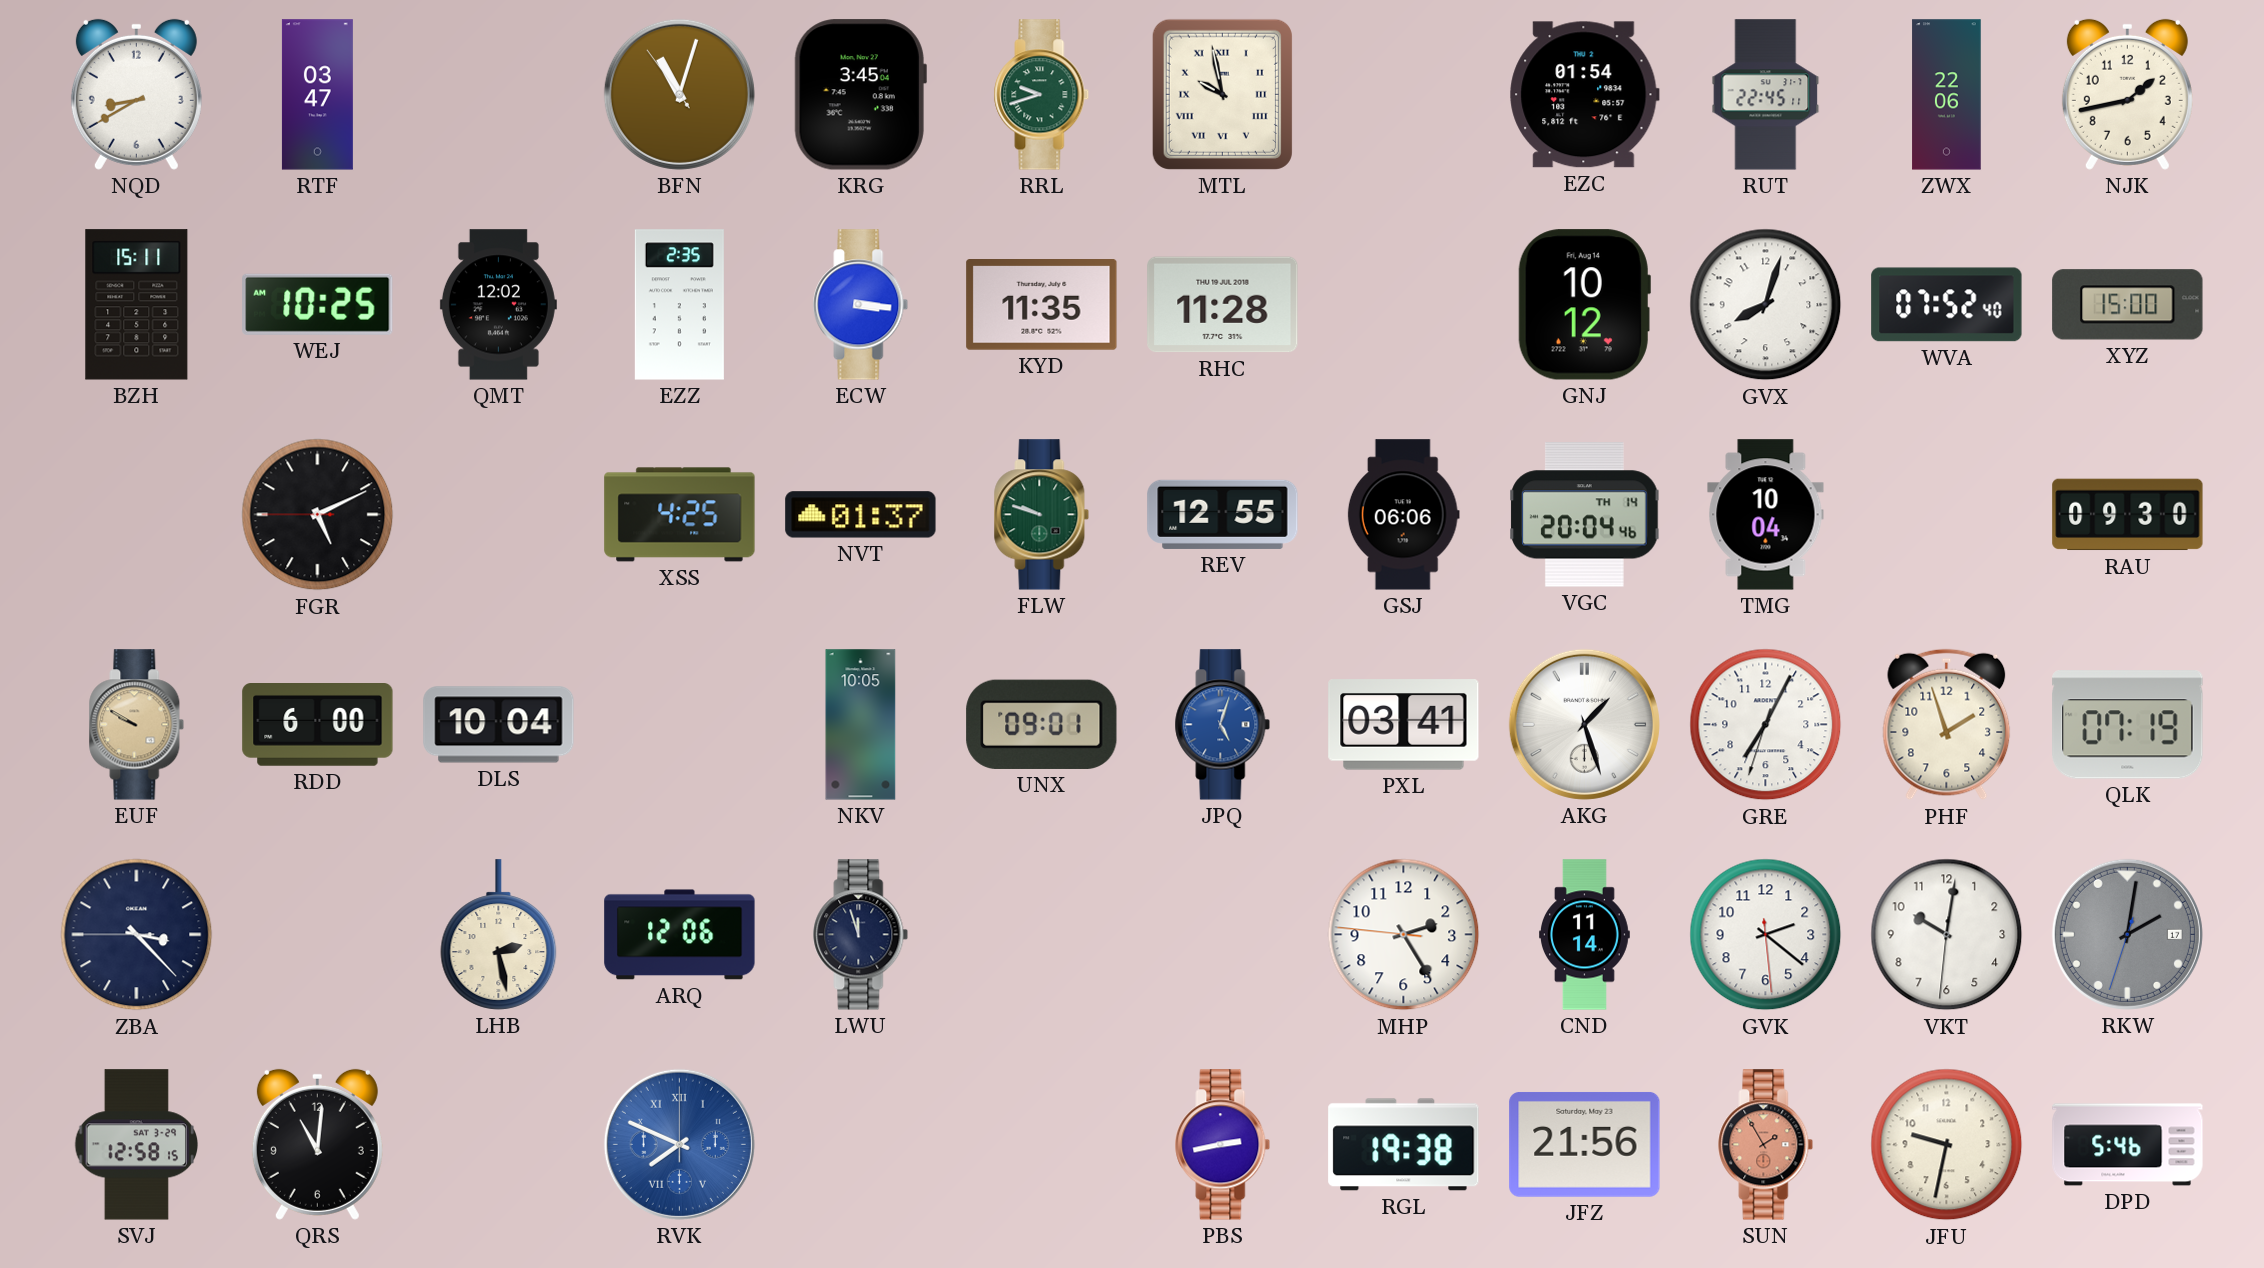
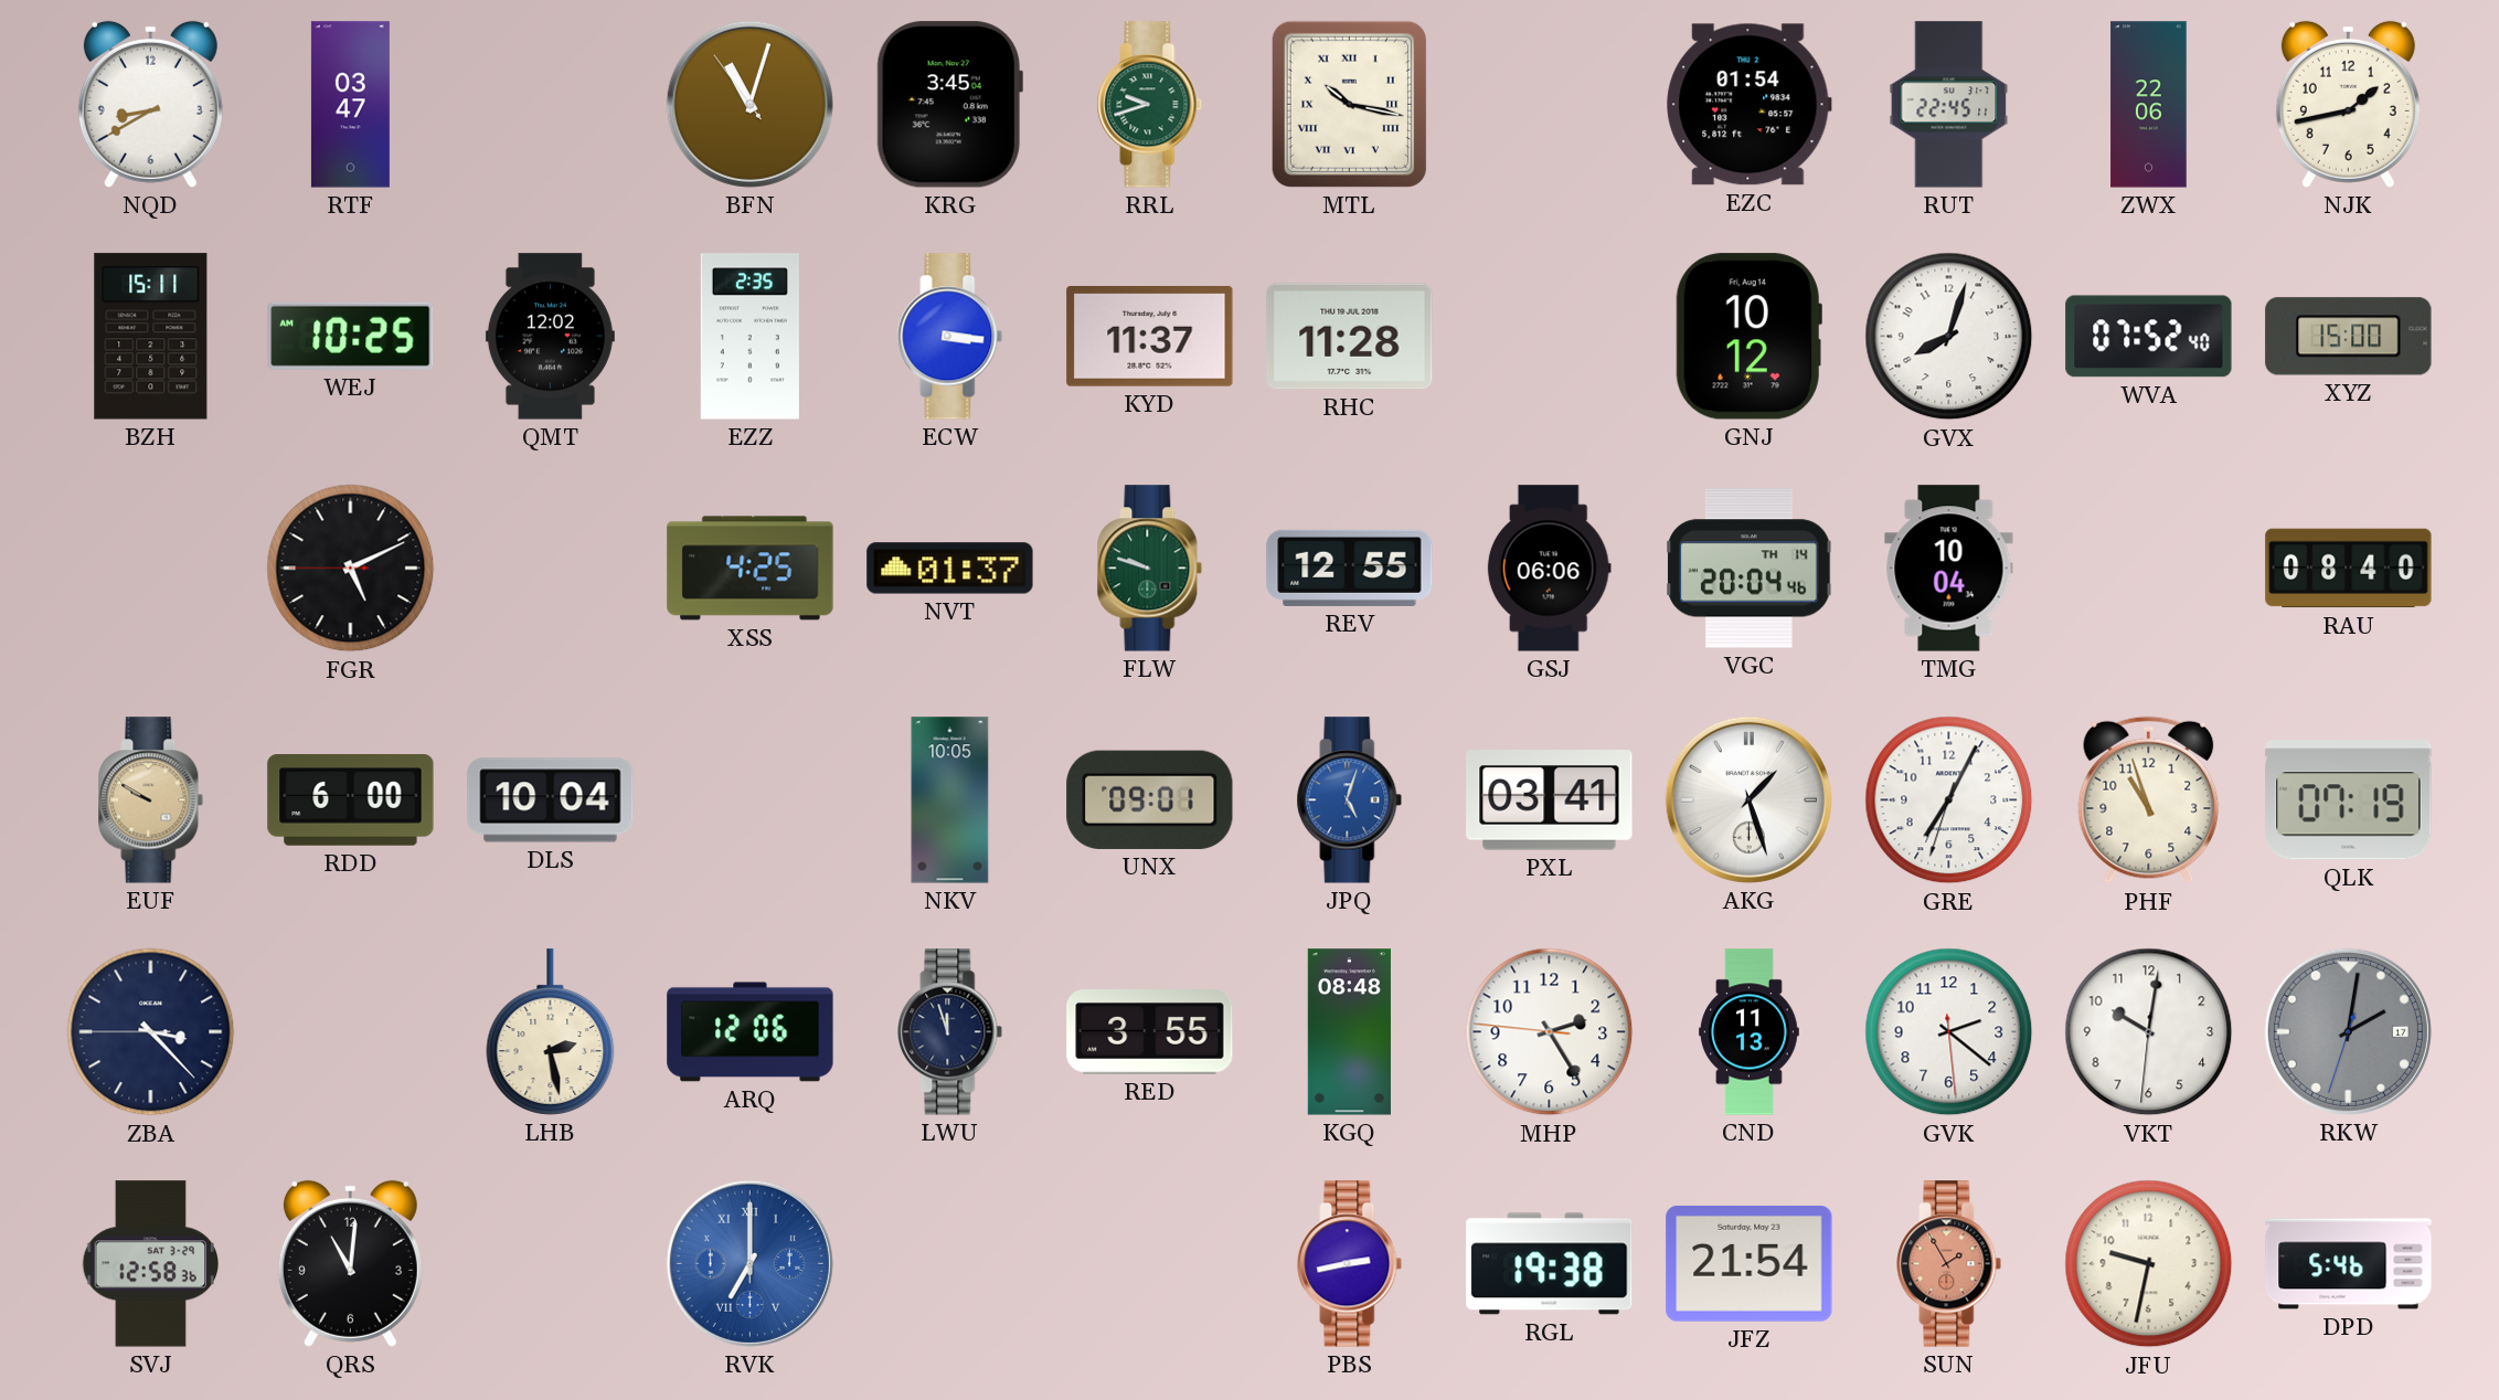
MTL: 9:58 -> 10:17 (1349, 104)
KYD: 11:35 -> 11:37 (1150, 337)
RAU: 09:30 -> 08:40 (2349, 569)
PHF: 1:57 -> 10:57 (2149, 800)
RED: none -> 3:55 (1150, 1032)
KGQ: none -> 08:48 (1349, 1032)
CND: 11:14 -> 11:13 (1750, 1032)
SVJ: 12:58:15 -> 12:58:36 (150, 1264)
RVK: 7:49 -> 7:00 (749, 1263)
JFZ: 21:56 -> 21:54 (1750, 1263)
